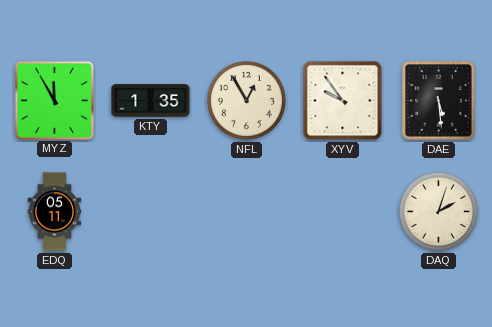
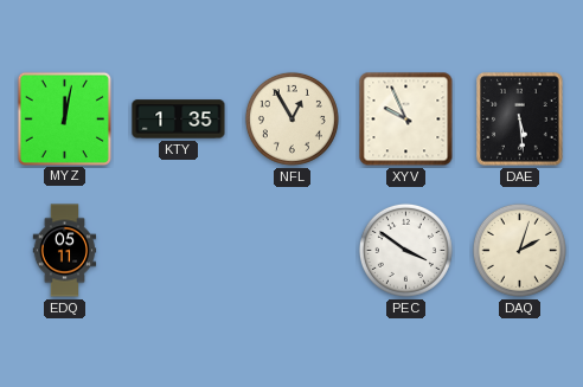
MYZ: 11:55 -> 12:02 (64, 118)
XYV: 9:54 -> 9:56 (406, 120)
PEC: none -> 3:51 (405, 250)
